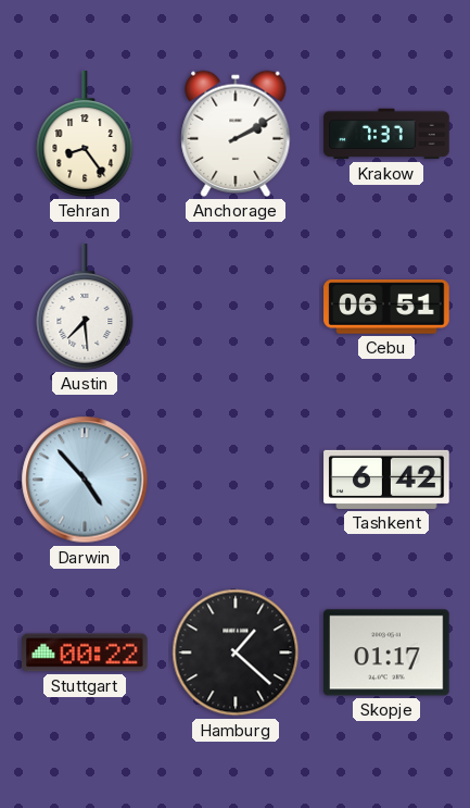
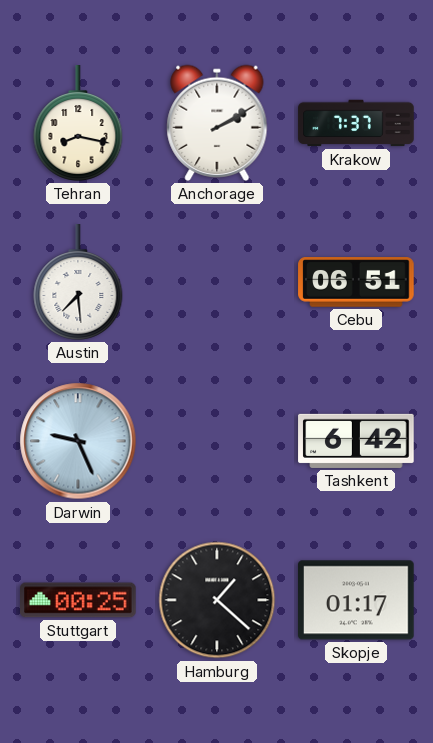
Tehran: 8:24 -> 8:17 (78, 123)
Darwin: 4:53 -> 9:26 (78, 441)
Stuttgart: 00:22 -> 00:25 (78, 600)
